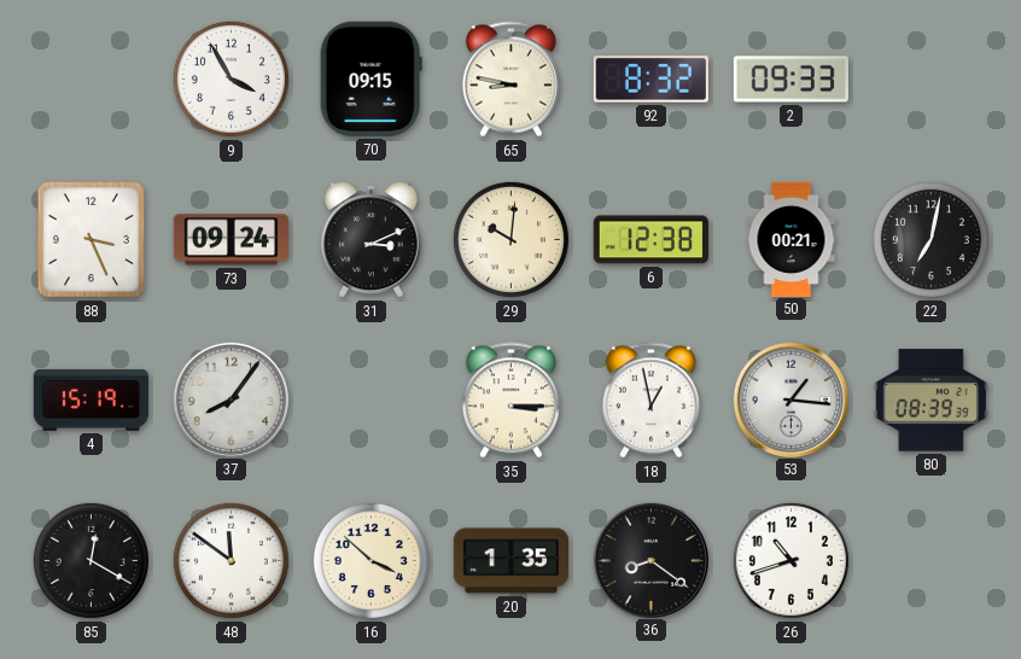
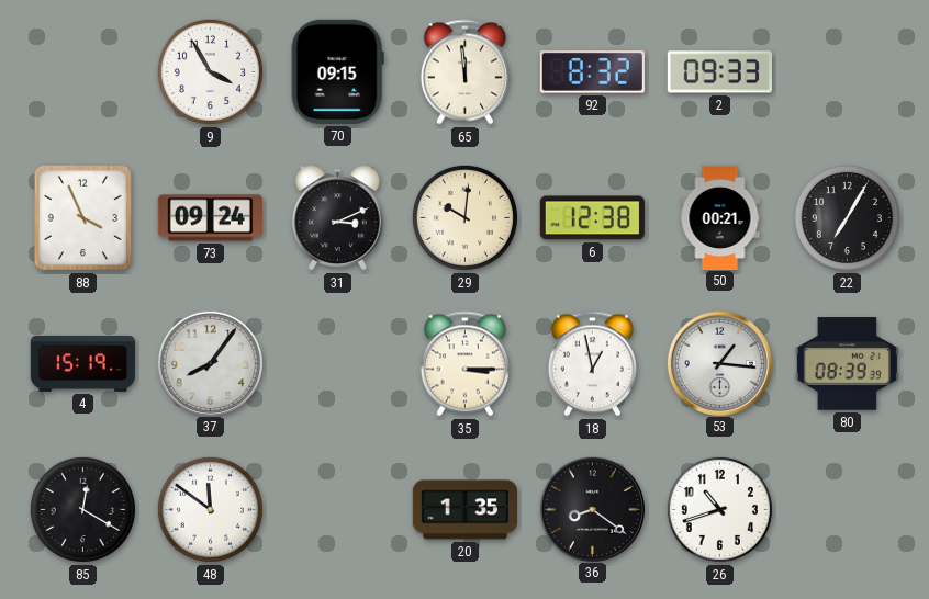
65: 8:47 -> 11:59 (465, 72)
88: 3:26 -> 3:56 (82, 217)
22: 7:02 -> 7:05 (847, 217)
16: 3:52 -> none (371, 560)
